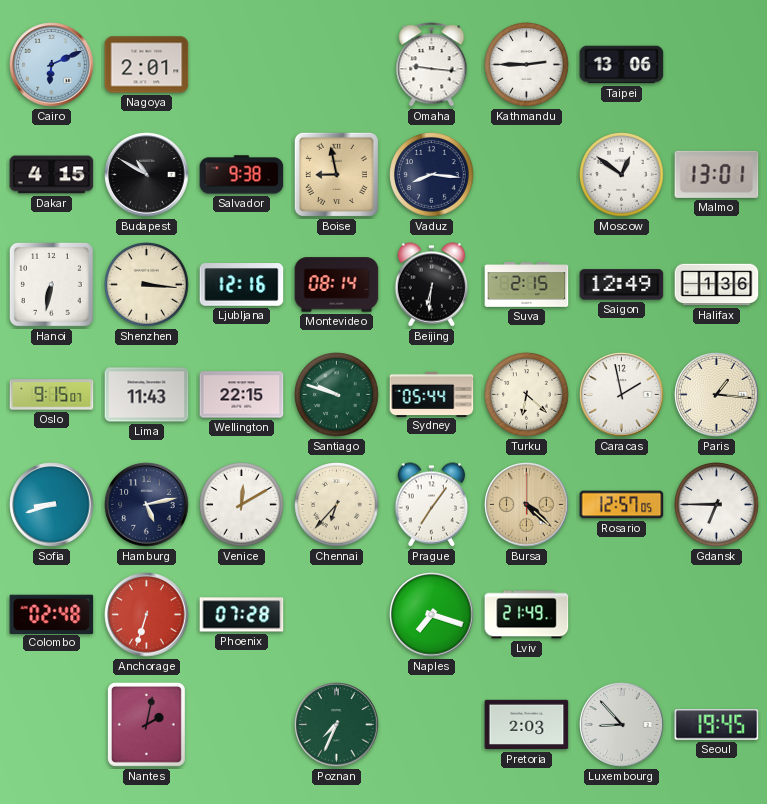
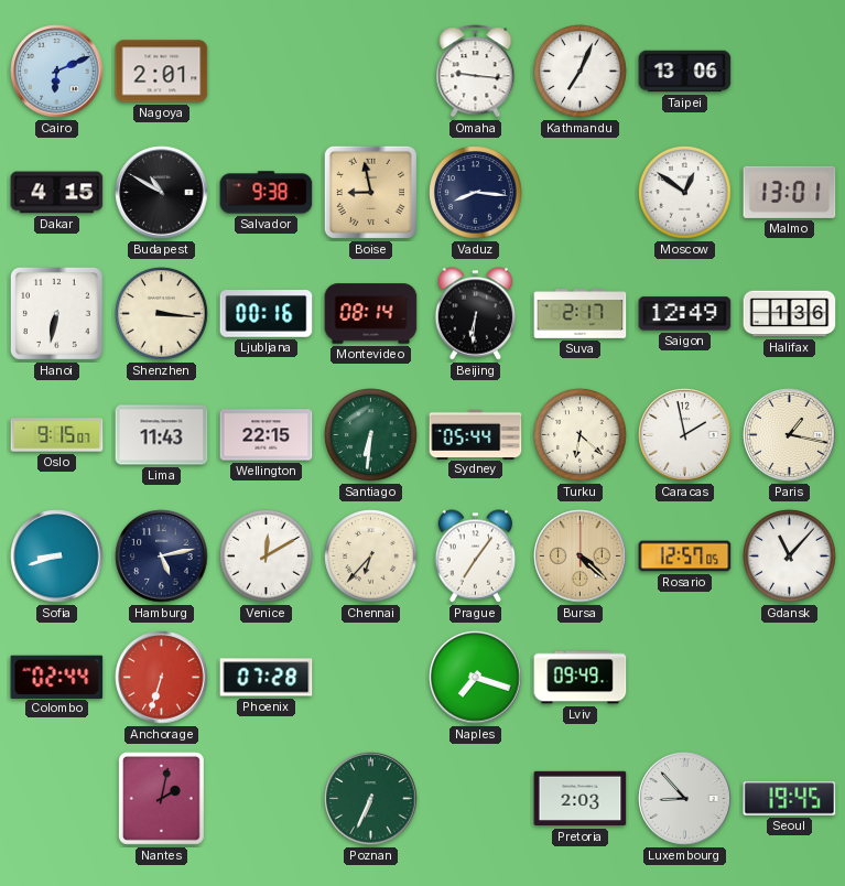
Kathmandu: 2:45 -> 7:04 (581, 72)
Ljubljana: 12:16 -> 00:16 (267, 314)
Suva: 2:15 -> 2:17 (581, 314)
Santiago: 9:48 -> 6:31 (371, 435)
Paris: 1:16 -> 1:17 (790, 435)
Gdansk: 6:45 -> 11:07 (790, 557)
Colombo: 02:48 -> 02:44 (57, 677)
Lviv: 21:49 -> 09:49 (581, 678)
Poznan: 7:34 -> 6:34 (371, 799)
